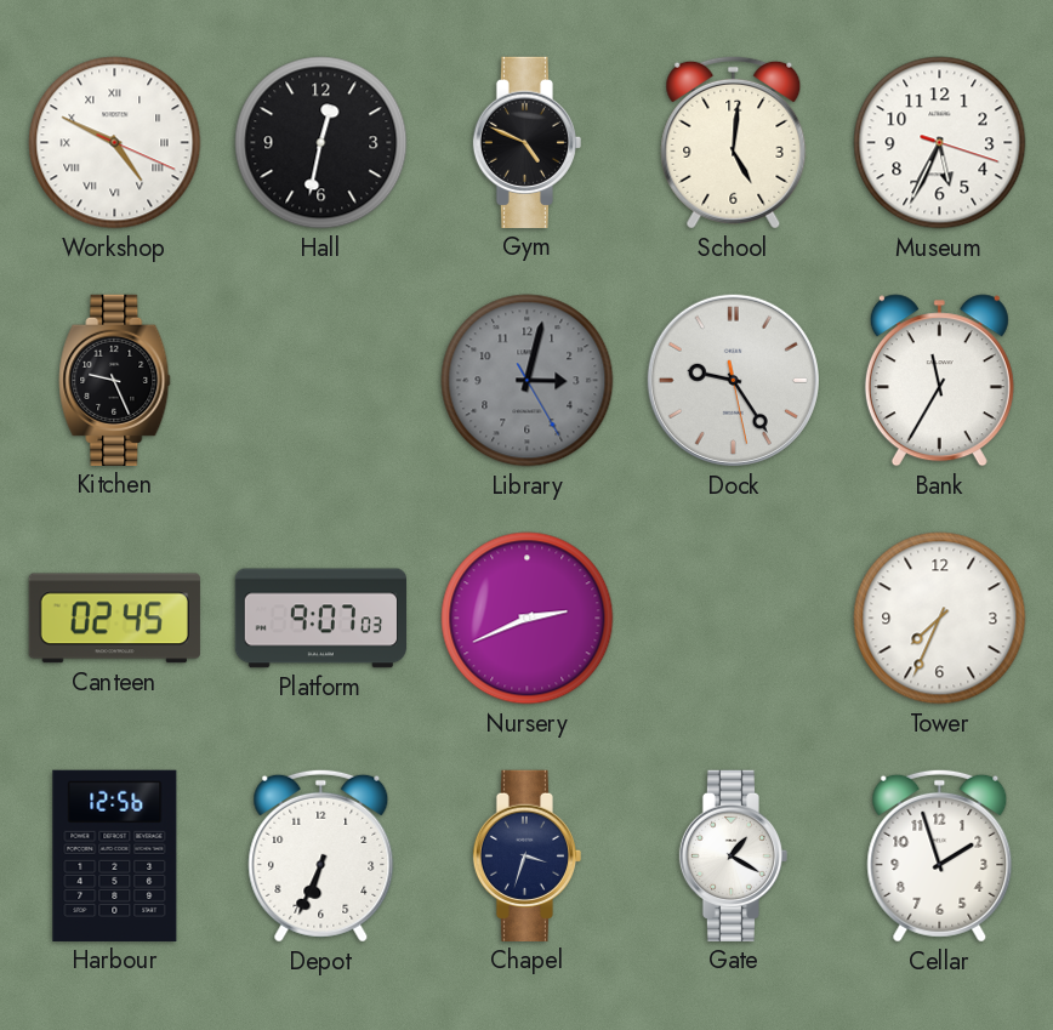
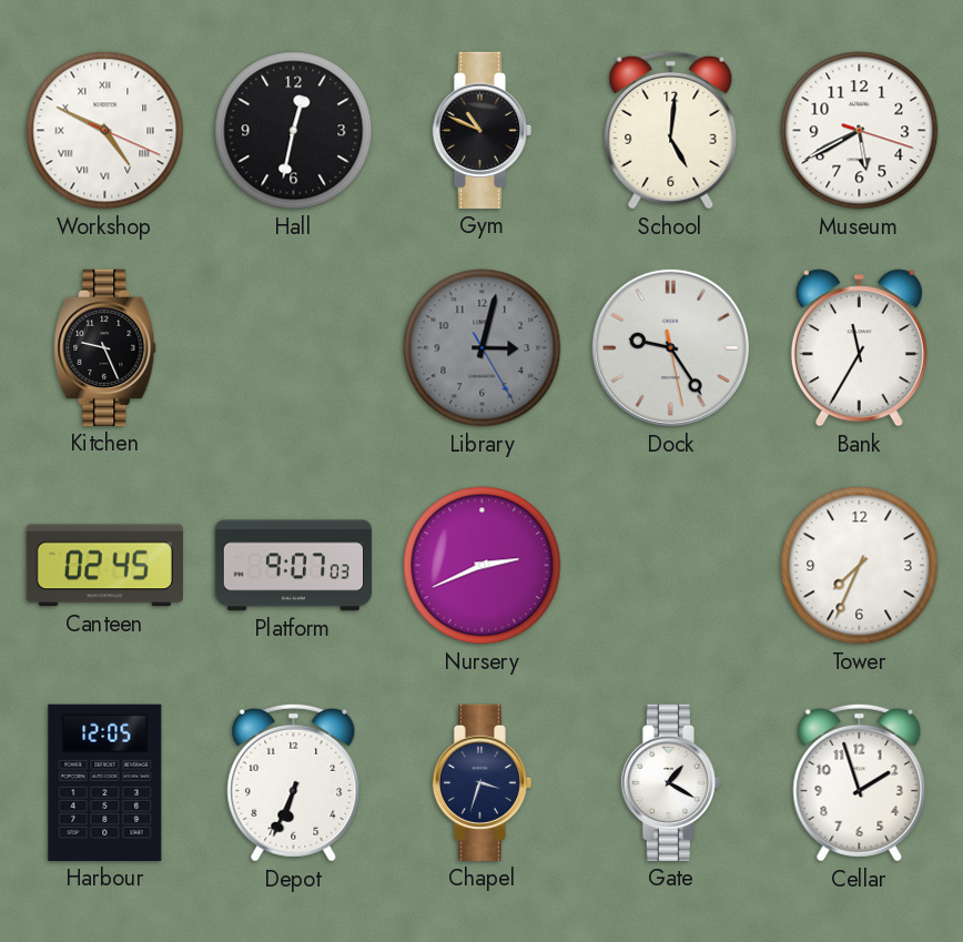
Gym: 4:49 -> 10:49 (481, 130)
Museum: 5:34 -> 5:40 (860, 131)
Harbour: 12:56 -> 12:05 (105, 782)
